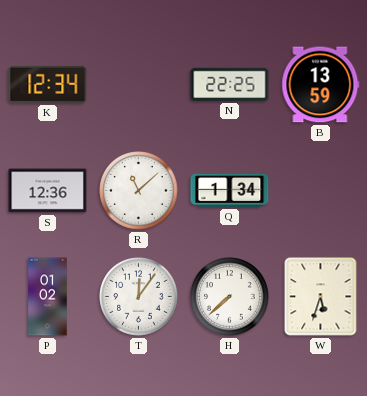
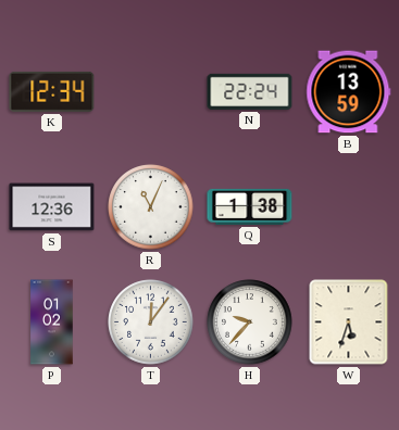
N: 22:25 -> 22:24 (250, 91)
R: 11:08 -> 11:04 (151, 207)
Q: 1:34 -> 1:38 (250, 206)
H: 7:38 -> 9:37 (250, 322)
